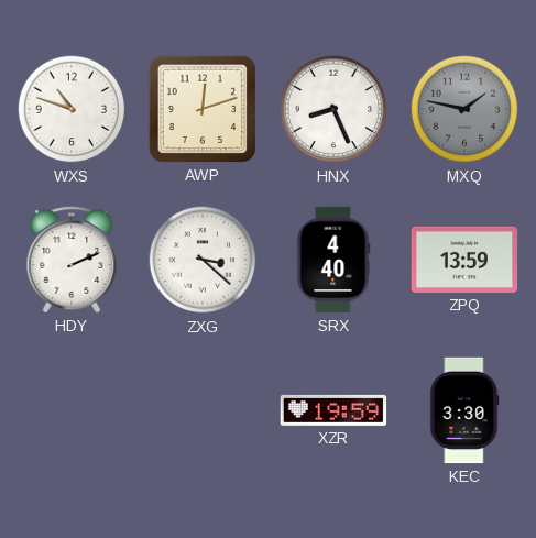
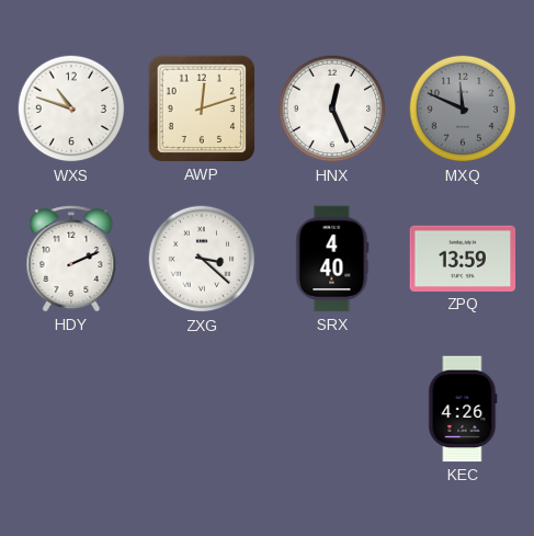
HNX: 8:26 -> 12:26 (332, 109)
MXQ: 1:47 -> 11:49 (463, 109)
XZR: 19:59 -> none (333, 410)
KEC: 3:30 -> 4:26 (463, 409)
